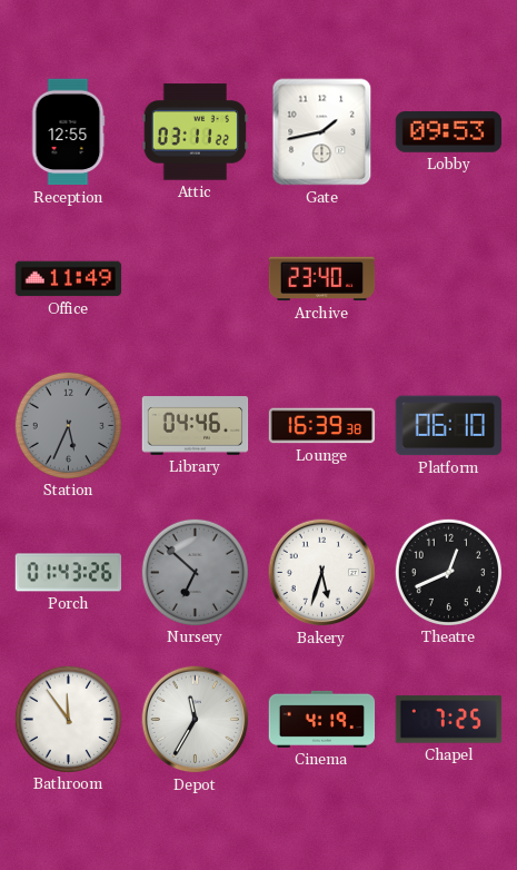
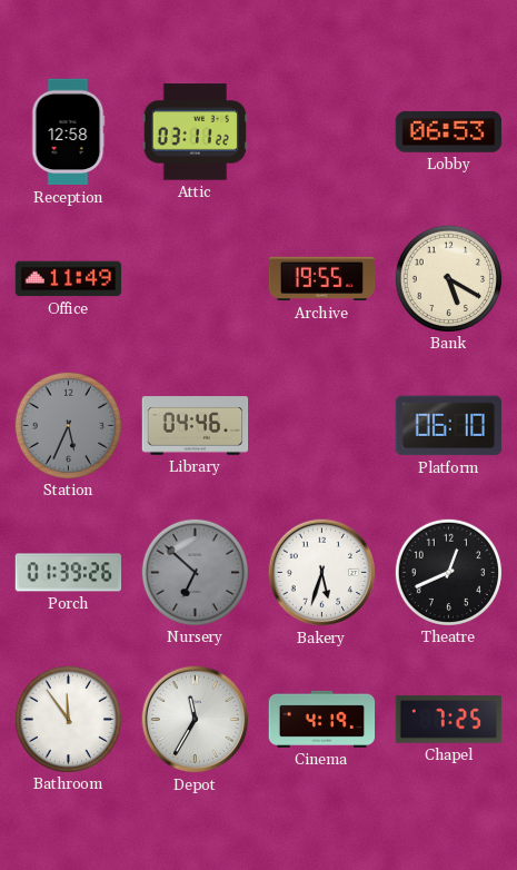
Reception: 12:55 -> 12:58 (68, 132)
Gate: 1:43 -> none (322, 132)
Lobby: 09:53 -> 06:53 (449, 132)
Archive: 23:40 -> 19:55 (322, 279)
Bank: none -> 5:20 (448, 278)
Lounge: 16:39 -> none (322, 426)
Porch: 01:43 -> 01:39 (69, 573)
